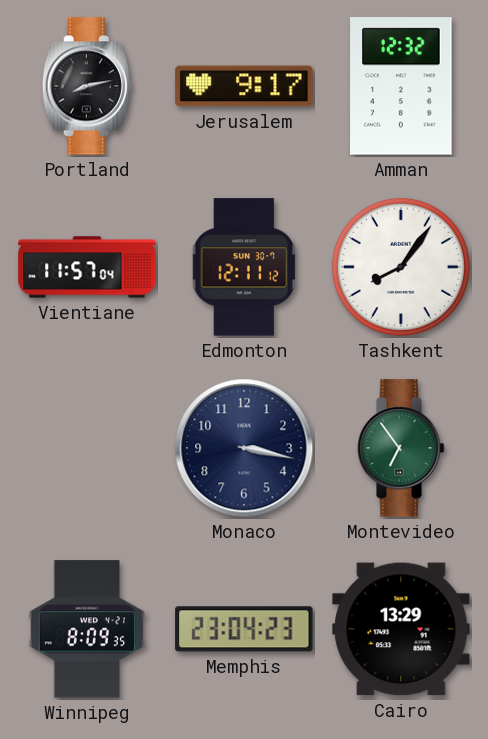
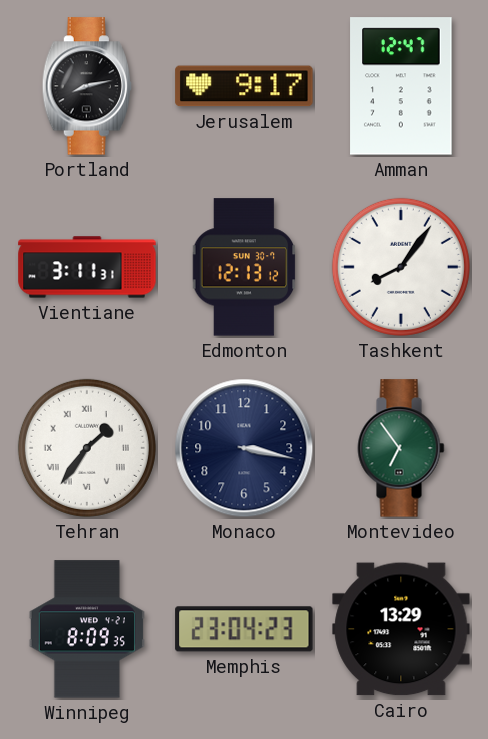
Amman: 12:32 -> 12:47 (401, 86)
Vientiane: 11:57 -> 3:11 (87, 267)
Edmonton: 12:11 -> 12:13 (244, 267)
Tehran: none -> 1:36 (87, 448)
